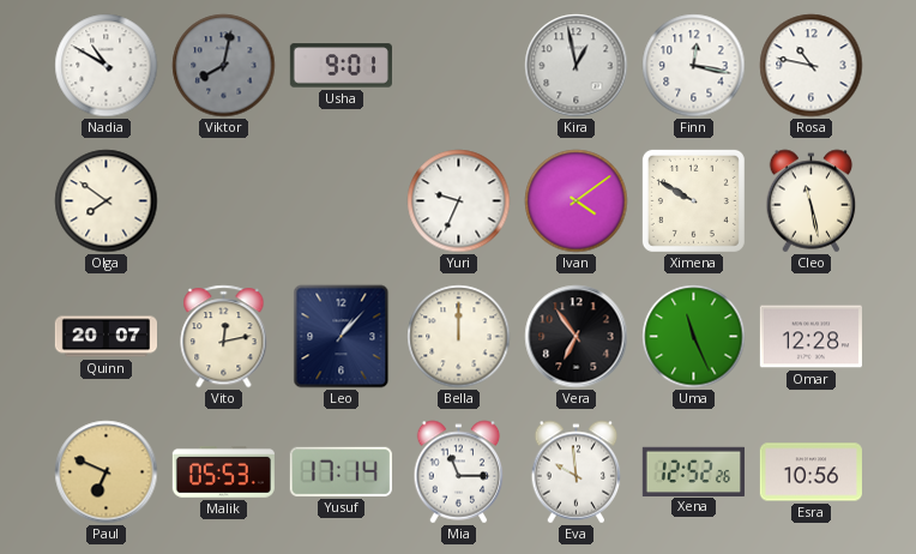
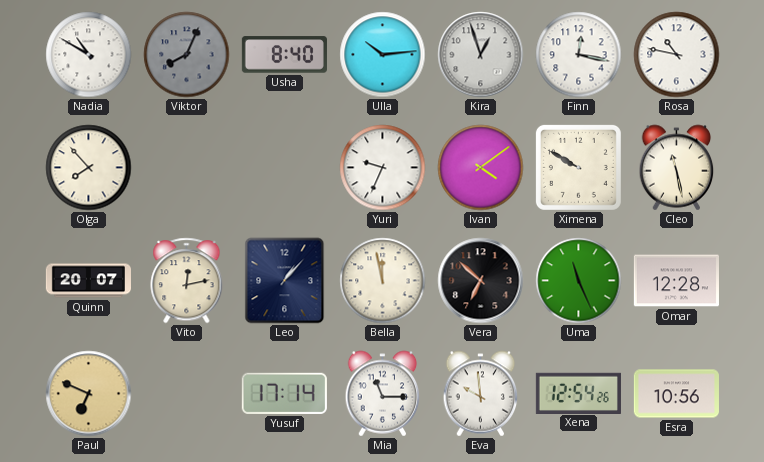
Viktor: 8:02 -> 8:04 (187, 55)
Usha: 9:01 -> 8:40 (284, 55)
Ulla: none -> 10:14 (383, 55)
Kira: 12:58 -> 12:57 (481, 55)
Olga: 7:51 -> 7:53 (89, 168)
Bella: 12:00 -> 11:58 (383, 281)
Vera: 6:54 -> 6:52 (481, 281)
Malik: 05:53 -> none (223, 472)
Xena: 12:52 -> 12:54 (578, 393)
